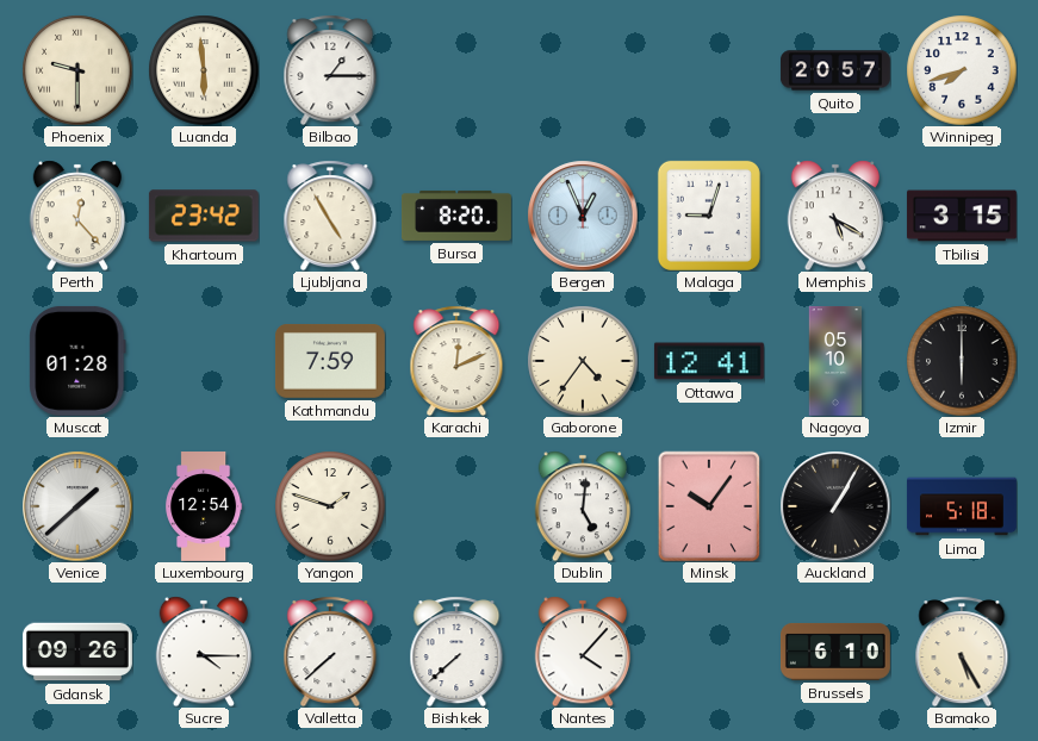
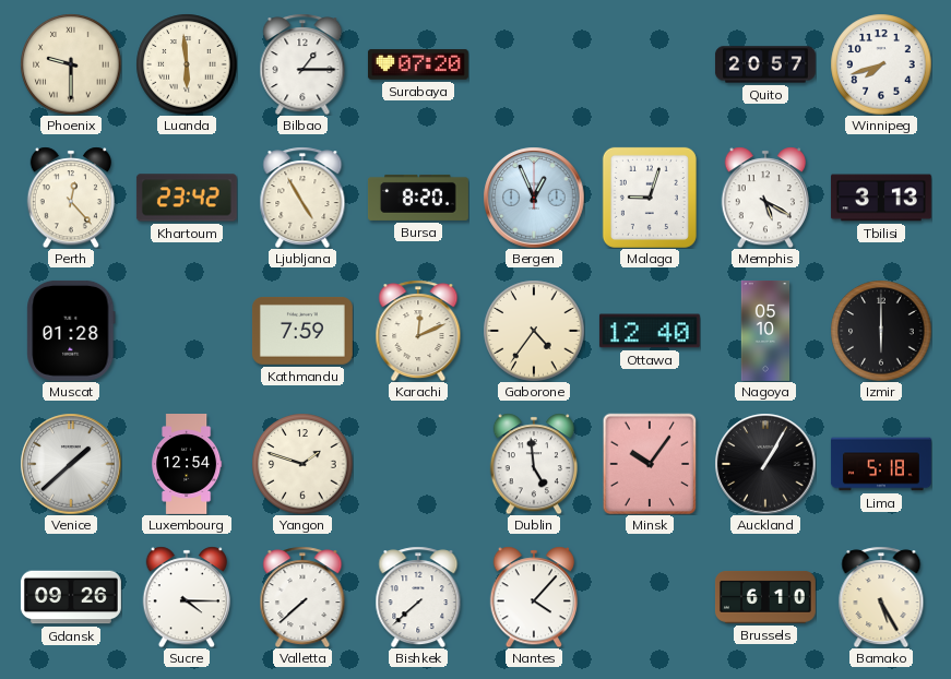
Surabaya: none -> 07:20 (418, 64)
Tbilisi: 3:15 -> 3:13 (881, 198)
Ottawa: 12:41 -> 12:40 (650, 331)
Dublin: 5:01 -> 4:59 (533, 464)
